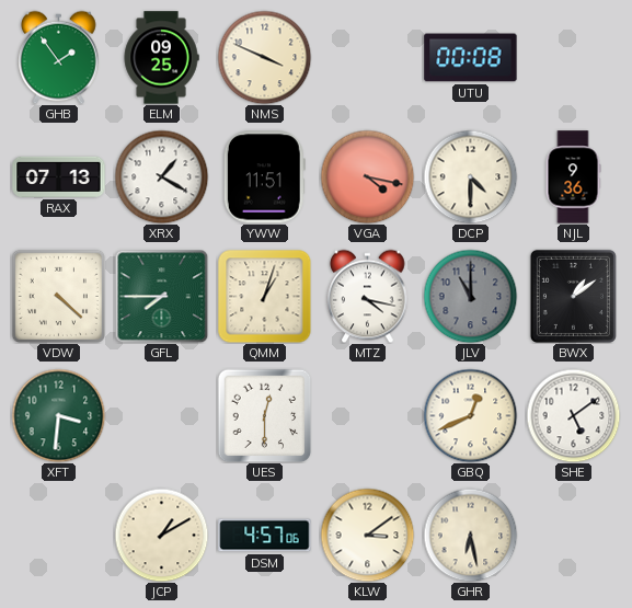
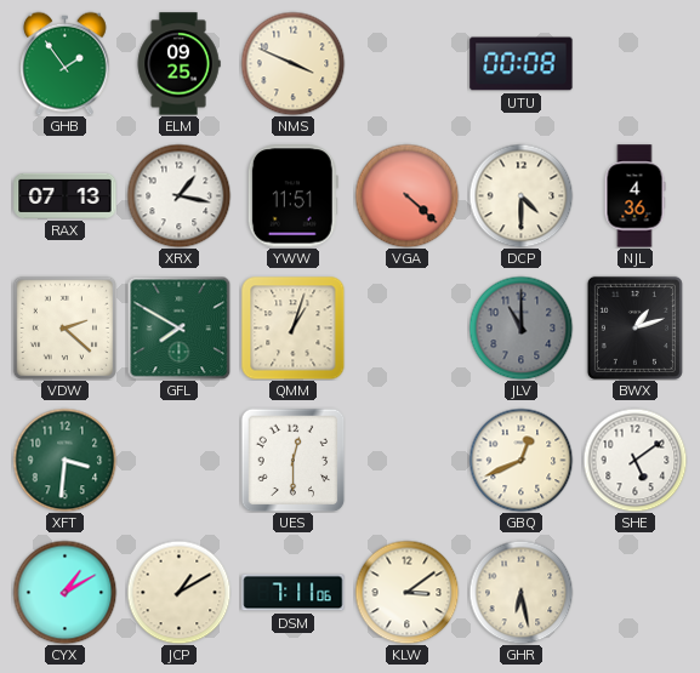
XRX: 1:20 -> 1:17 (178, 195)
VGA: 4:17 -> 4:22 (406, 195)
NJL: 9:36 -> 4:36 (634, 196)
VDW: 4:22 -> 2:22 (64, 327)
GFL: 7:45 -> 7:50 (178, 327)
MTZ: 4:17 -> none (368, 296)
BWX: 1:09 -> 1:12 (634, 327)
CYX: none -> 1:10 (64, 592)
DSM: 4:57 -> 7:11 (294, 593)
